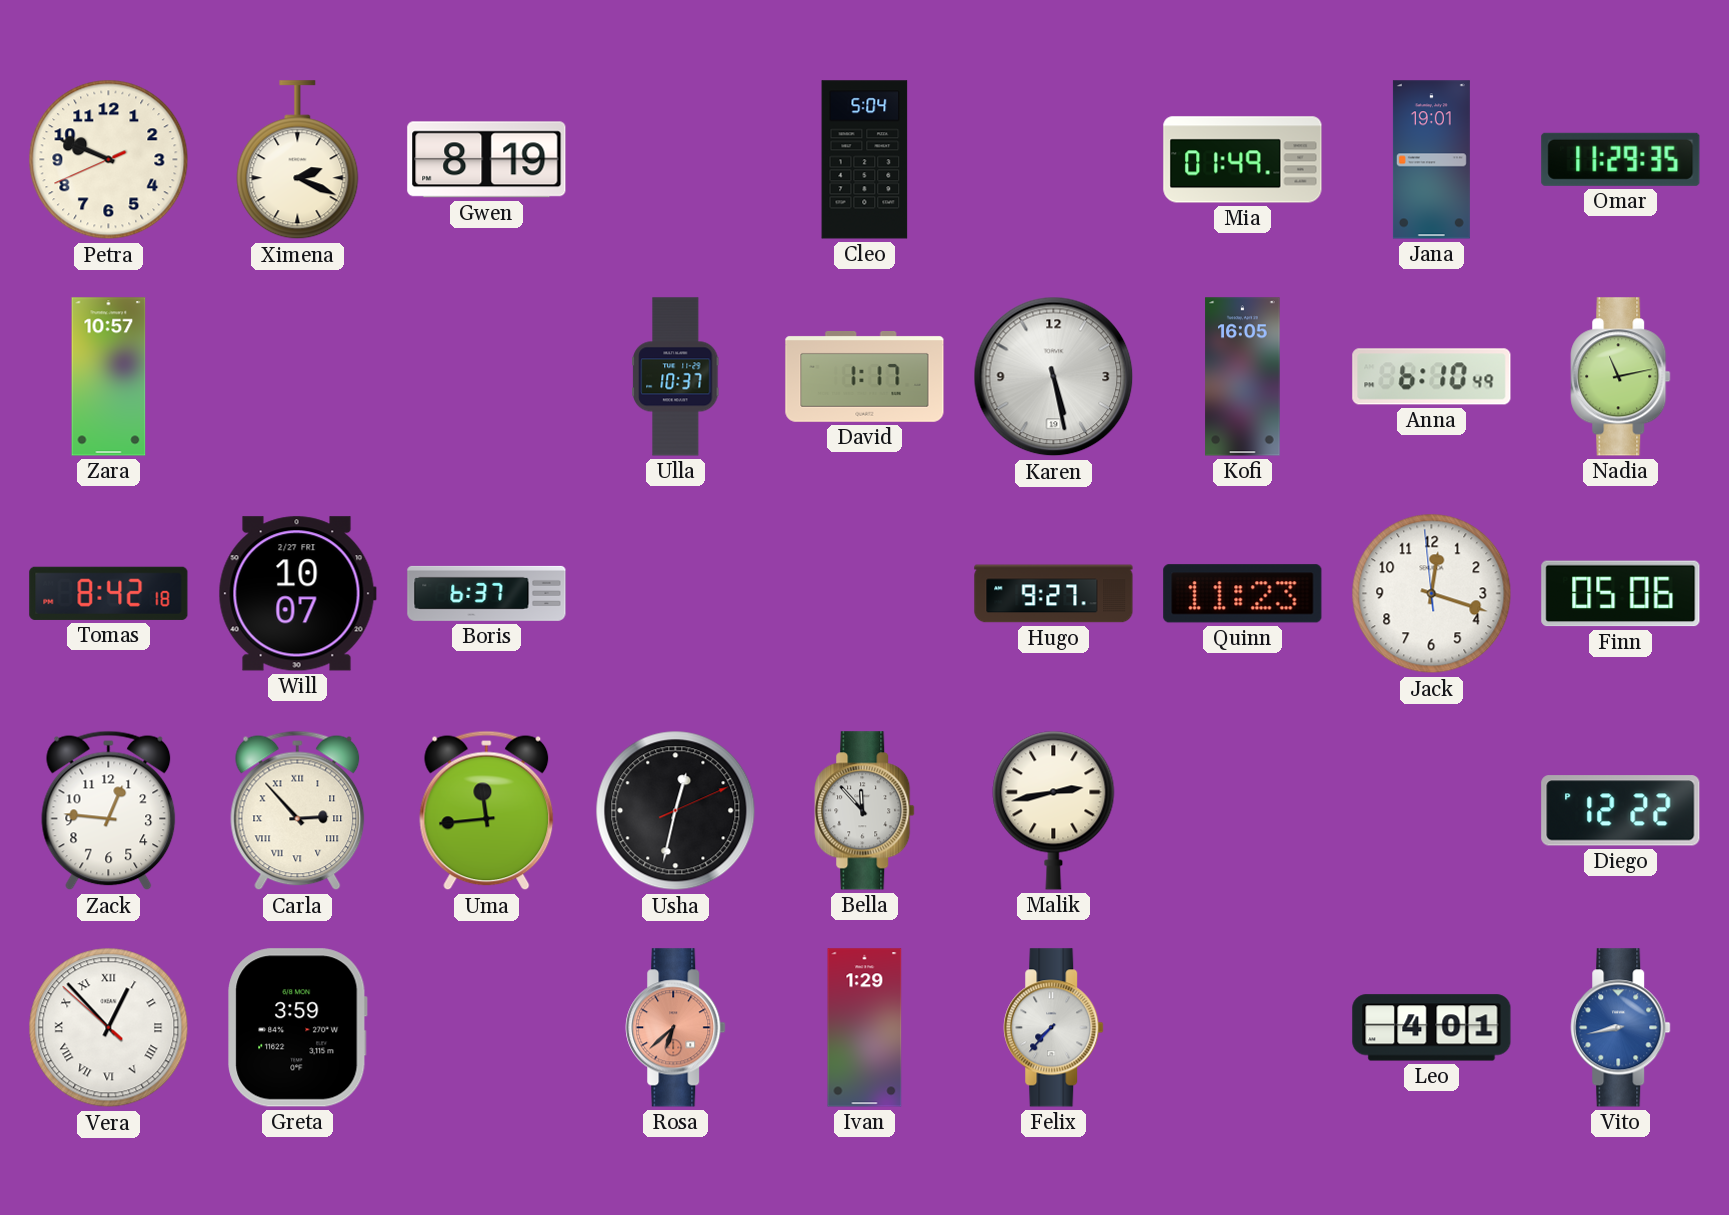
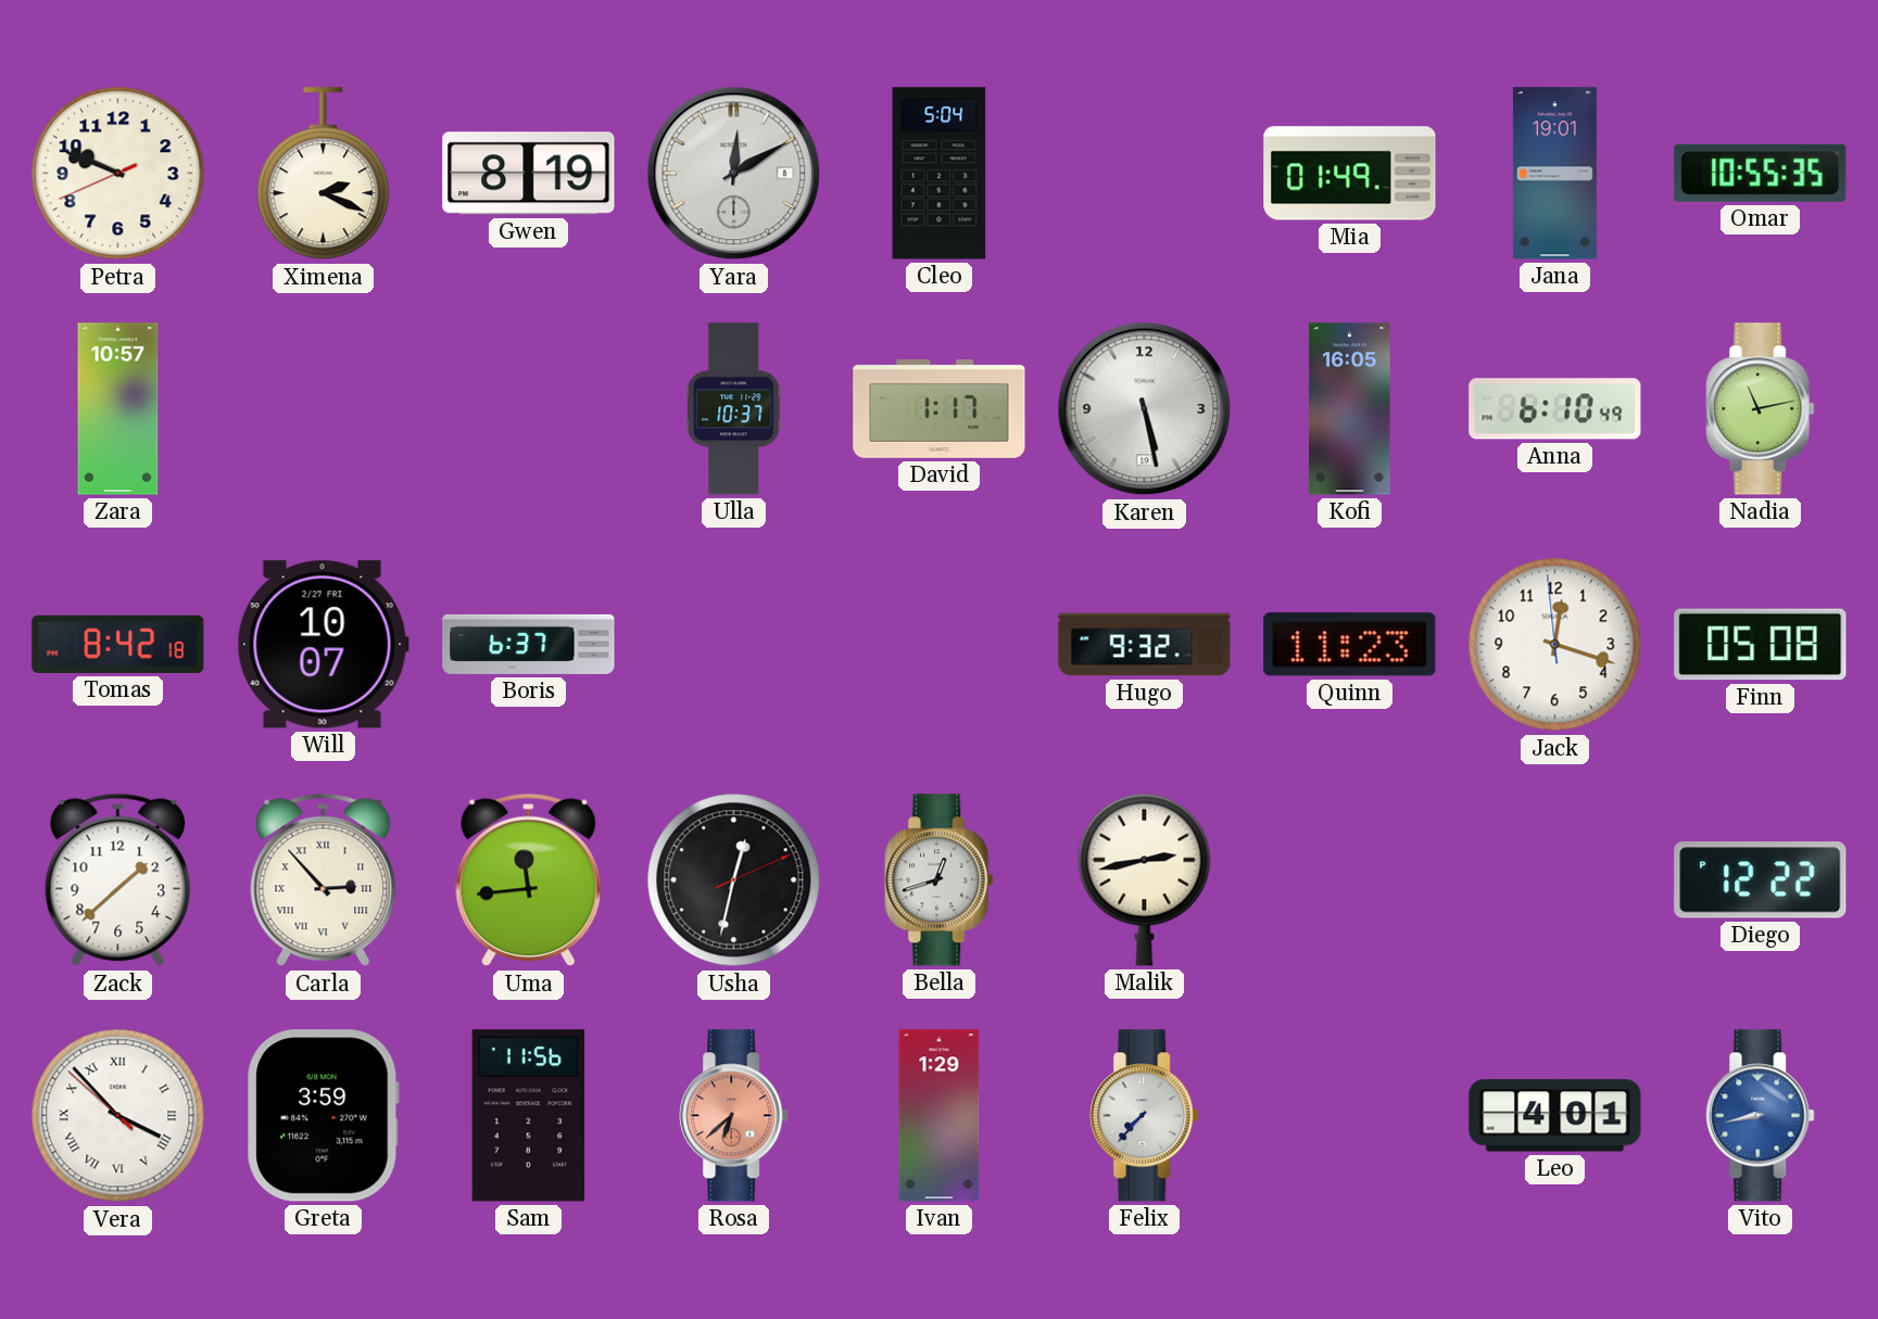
Yara: none -> 12:10 (734, 174)
Omar: 11:29 -> 10:55 (1761, 173)
Hugo: 9:27 -> 9:32 (1145, 645)
Finn: 05:06 -> 05:08 (1761, 645)
Zack: 12:46 -> 1:38 (118, 880)
Bella: 11:53 -> 12:42 (940, 880)
Vera: 12:52 -> 3:52 (118, 1116)
Sam: none -> 11:56 (529, 1116)
